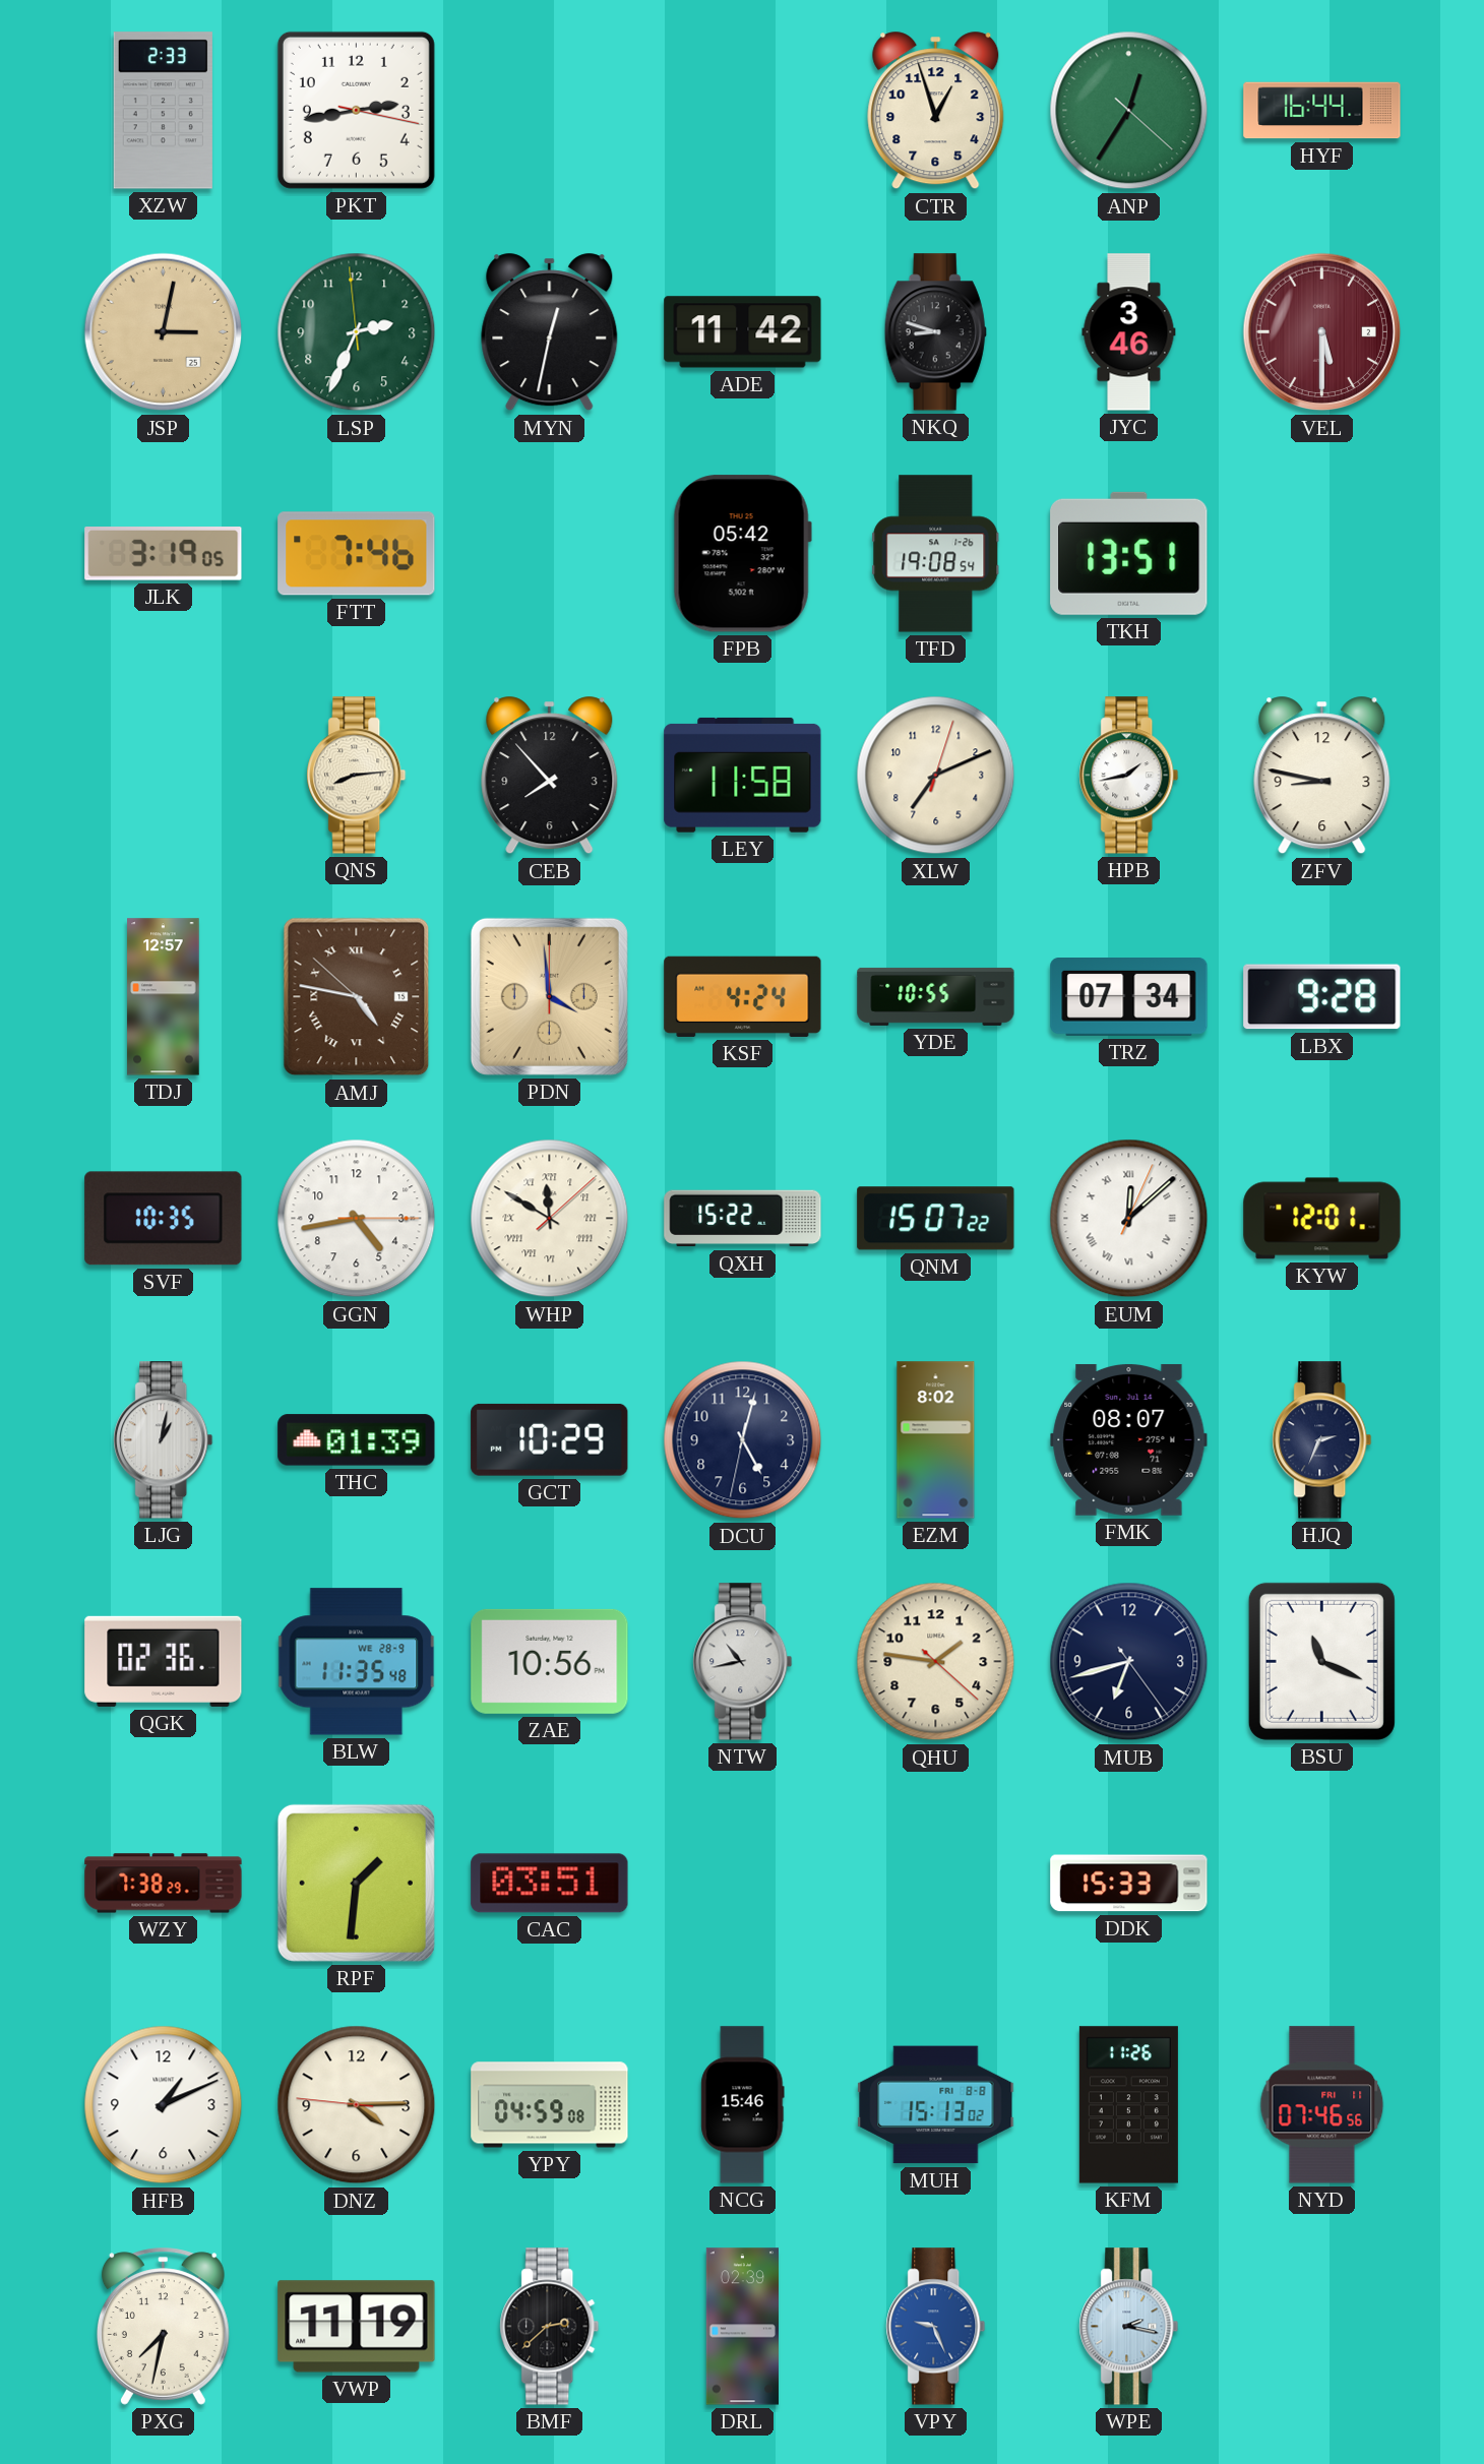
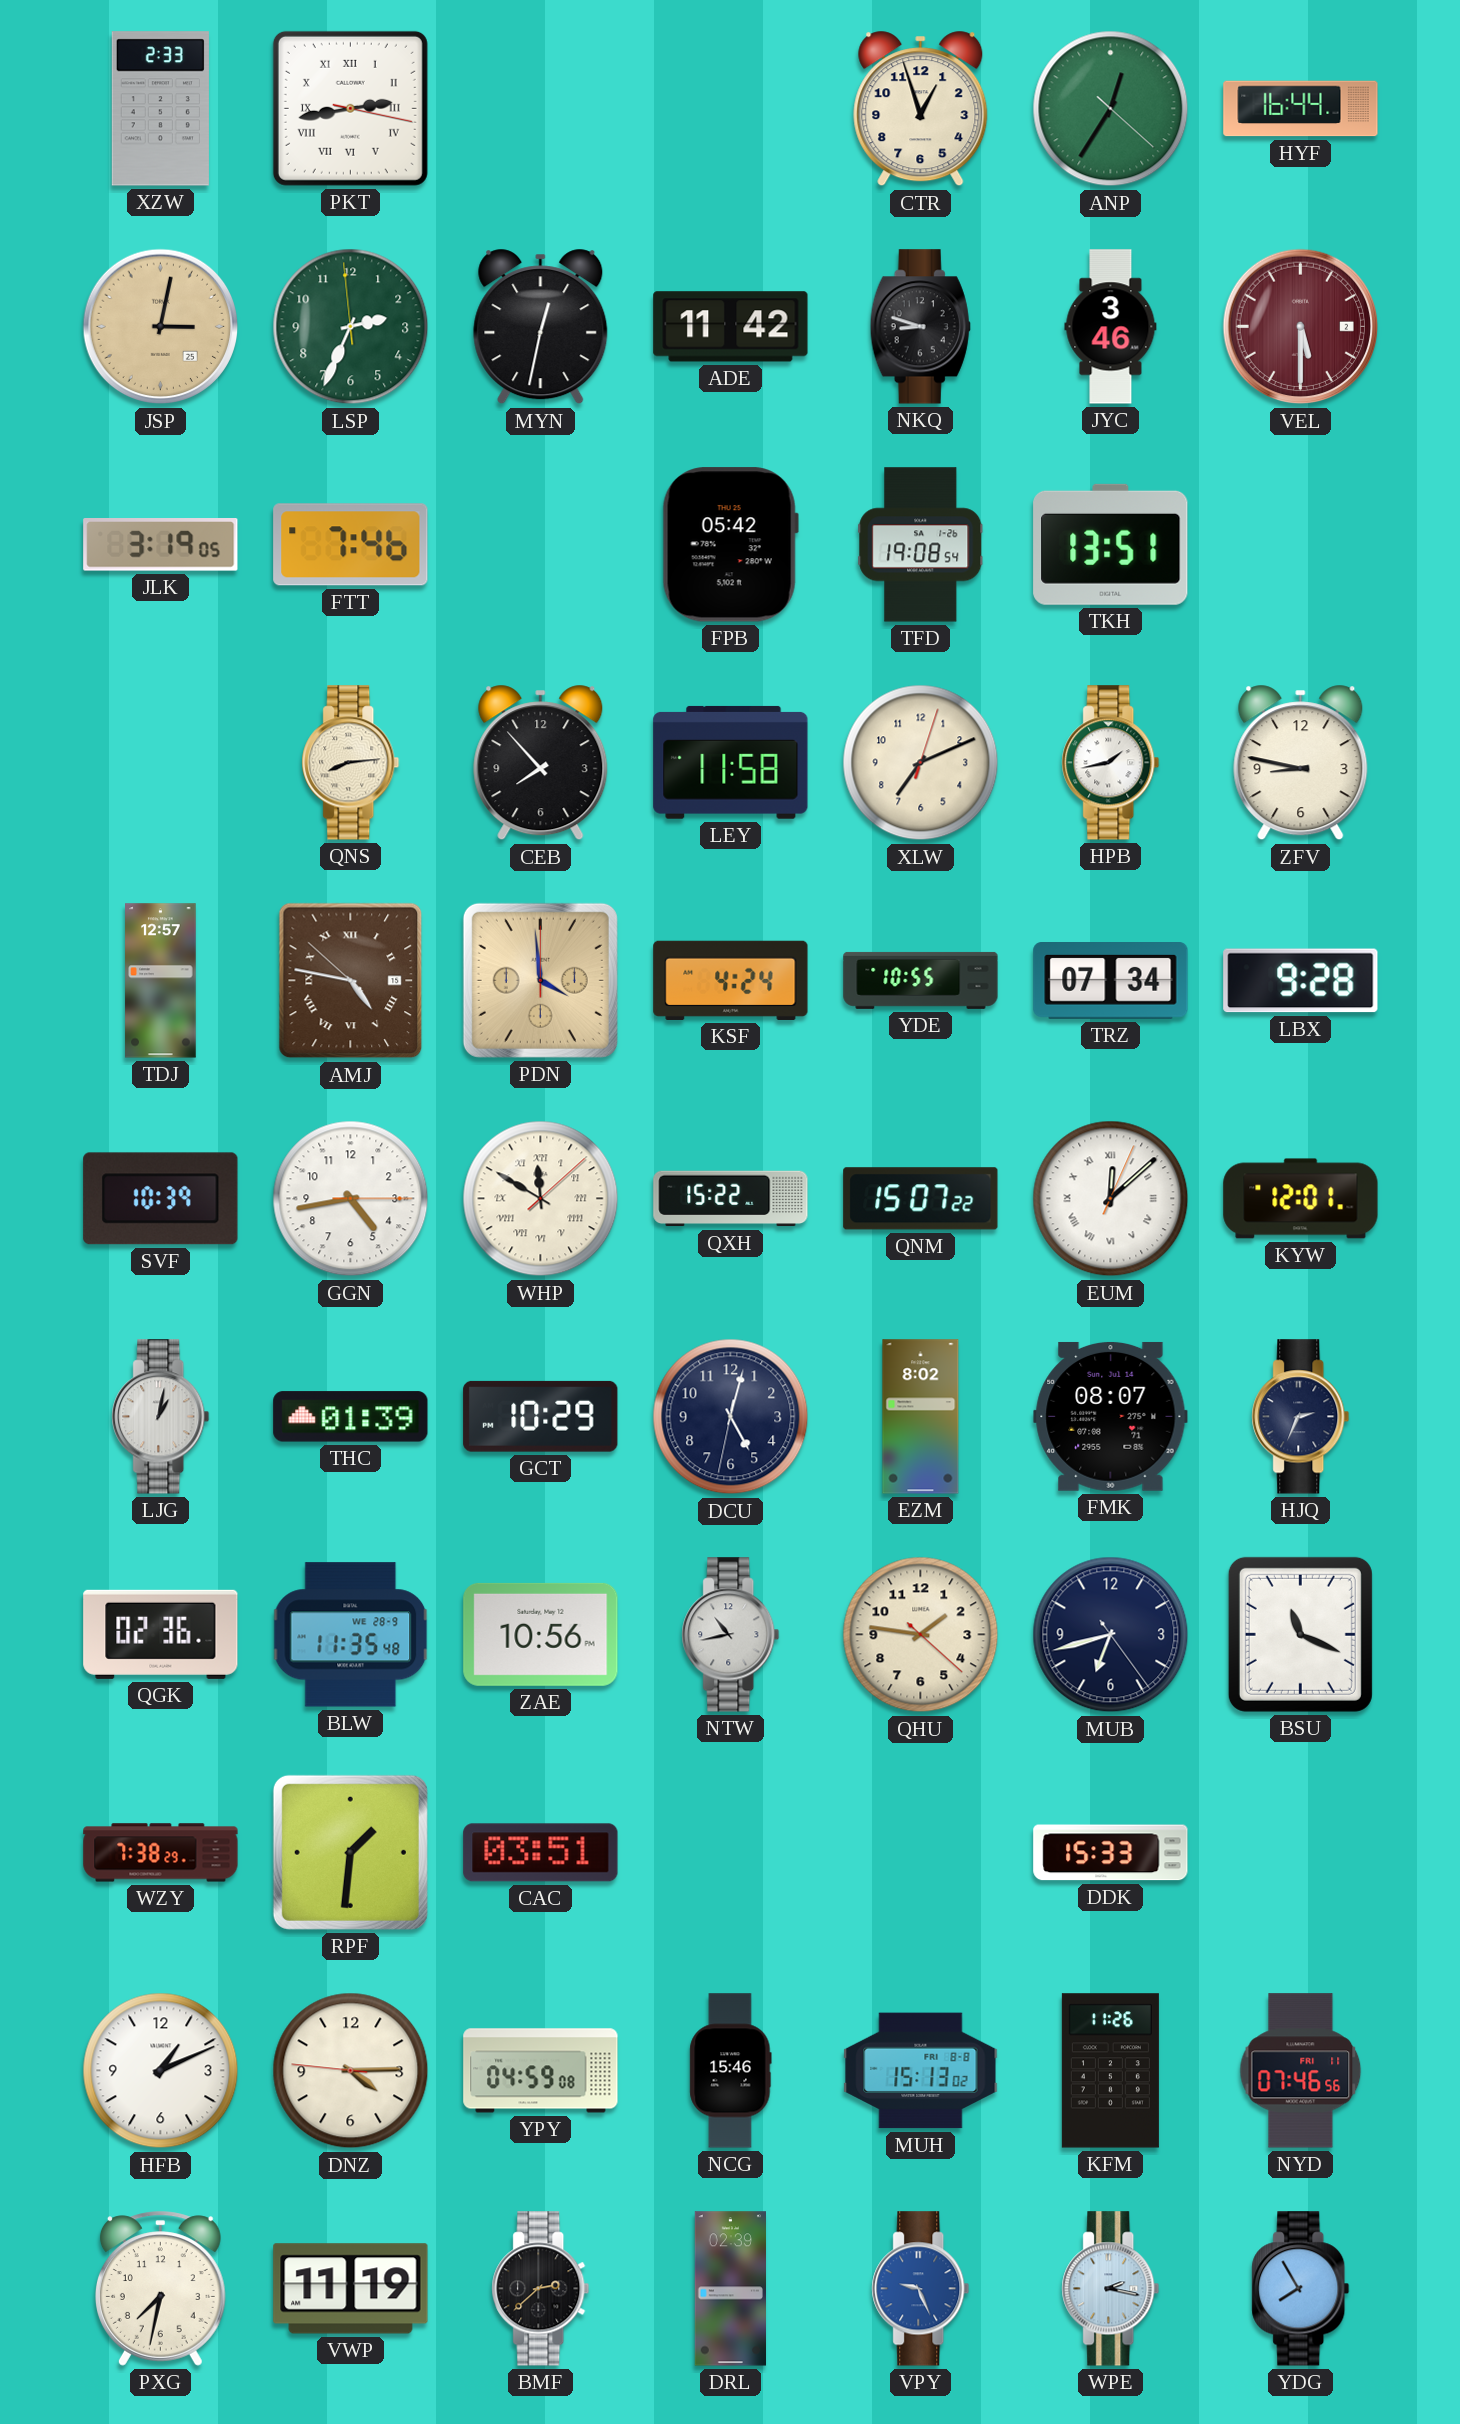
PKT numerals: Arabic -> Roman (350, 108)
SVF: 10:35 -> 10:39 (161, 1199)
YDG: none -> 7:55 (1301, 2289)
